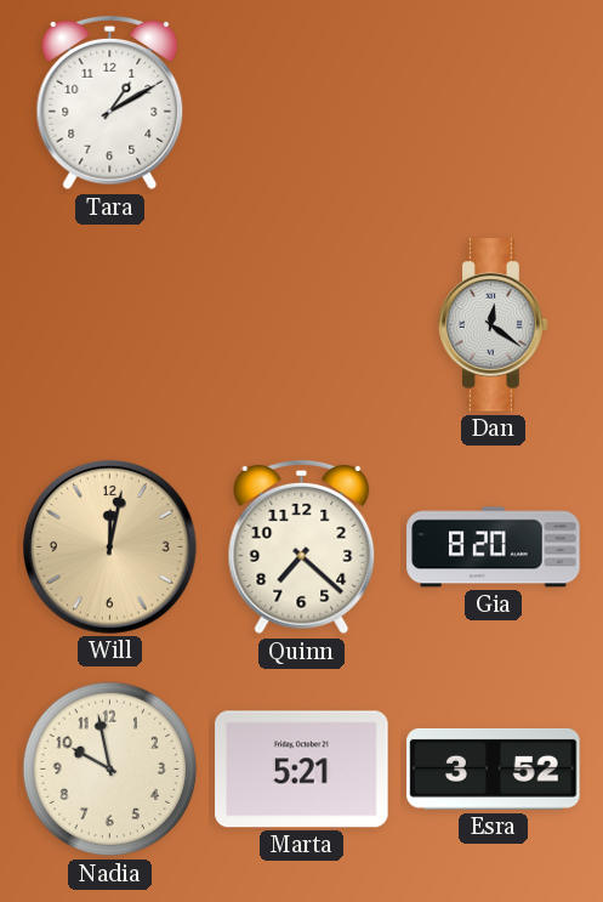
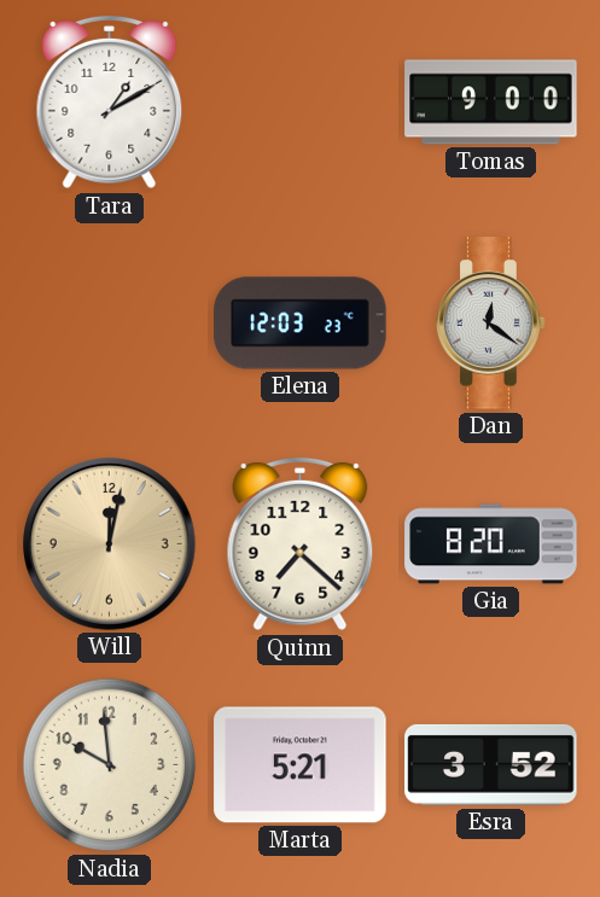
Tomas: none -> 9:00 (491, 103)
Elena: none -> 12:03 (301, 324)
Nadia: 9:58 -> 9:59 (110, 765)
